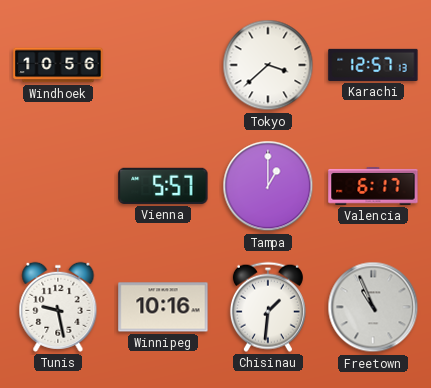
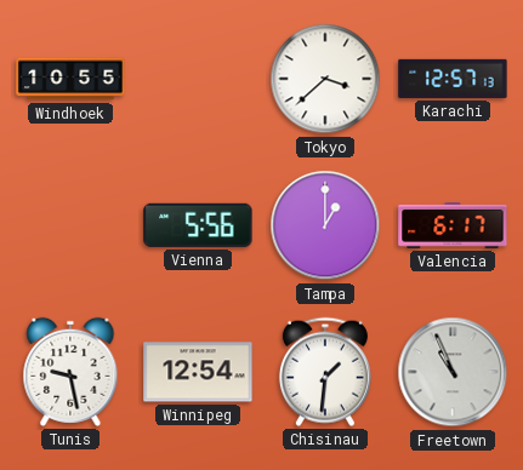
Windhoek: 10:56 -> 10:55 (70, 79)
Vienna: 5:57 -> 5:56 (198, 225)
Winnipeg: 10:16 -> 12:54 (198, 372)
